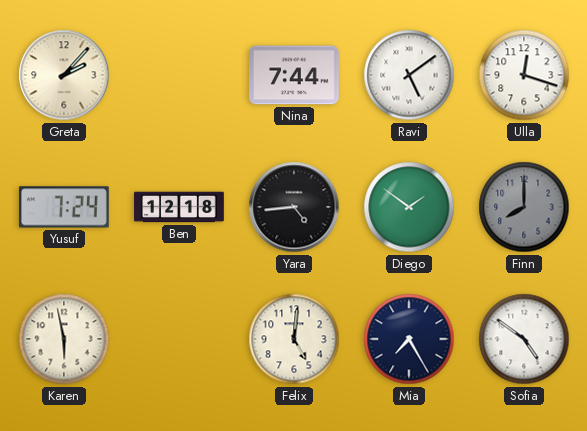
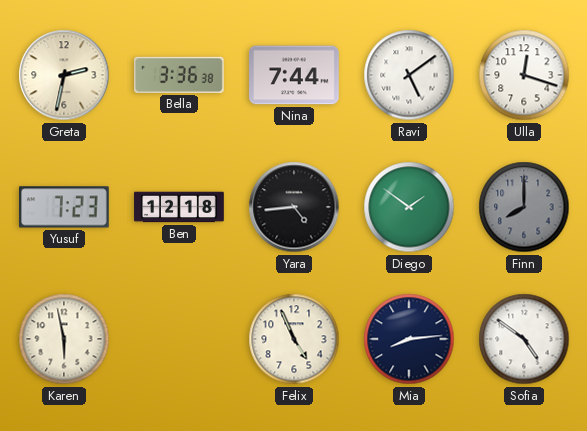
Greta: 2:07 -> 2:32 (64, 75)
Bella: none -> 3:36 (180, 75)
Yusuf: 7:24 -> 7:23 (65, 207)
Felix: 5:01 -> 4:56 (294, 339)
Mia: 7:25 -> 8:14 (409, 339)
